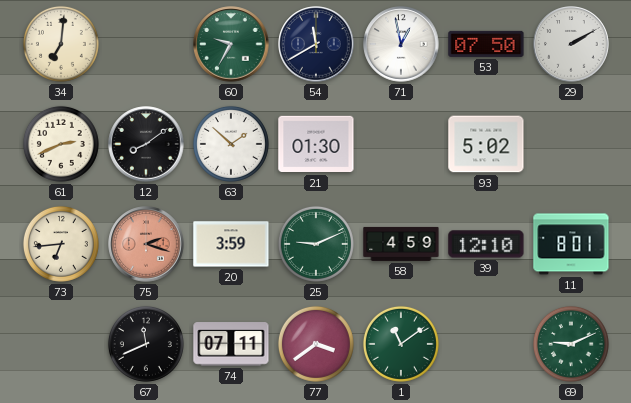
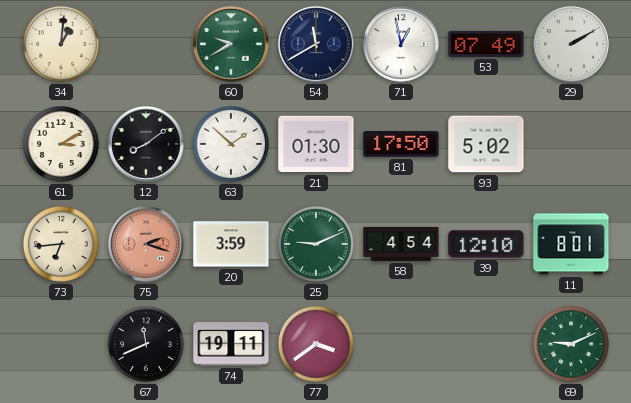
34: 7:01 -> 1:01 (61, 44)
60: 9:35 -> 9:40 (231, 44)
53: 07:50 -> 07:49 (486, 44)
61: 2:41 -> 3:10 (61, 144)
81: none -> 17:50 (401, 144)
58: 4:59 -> 4:54 (401, 244)
74: 07:11 -> 19:11 (231, 344)
1: 11:09 -> none (401, 344)
